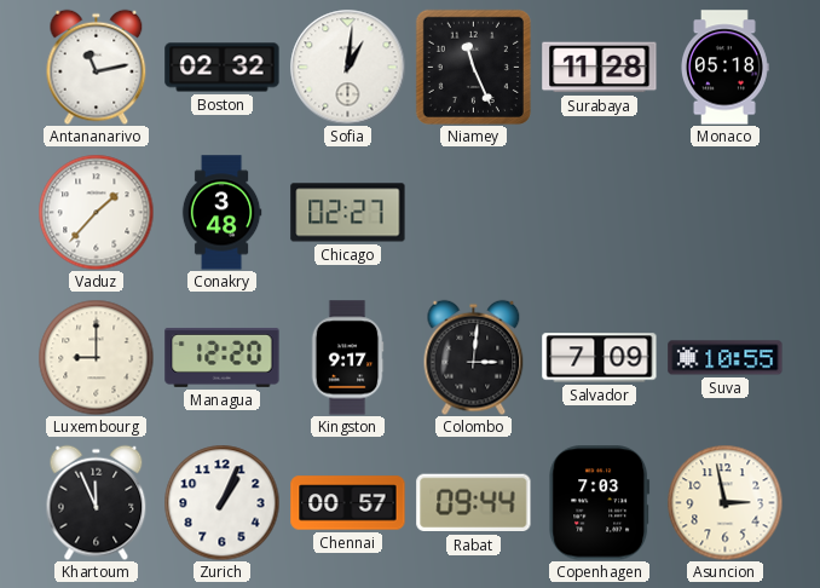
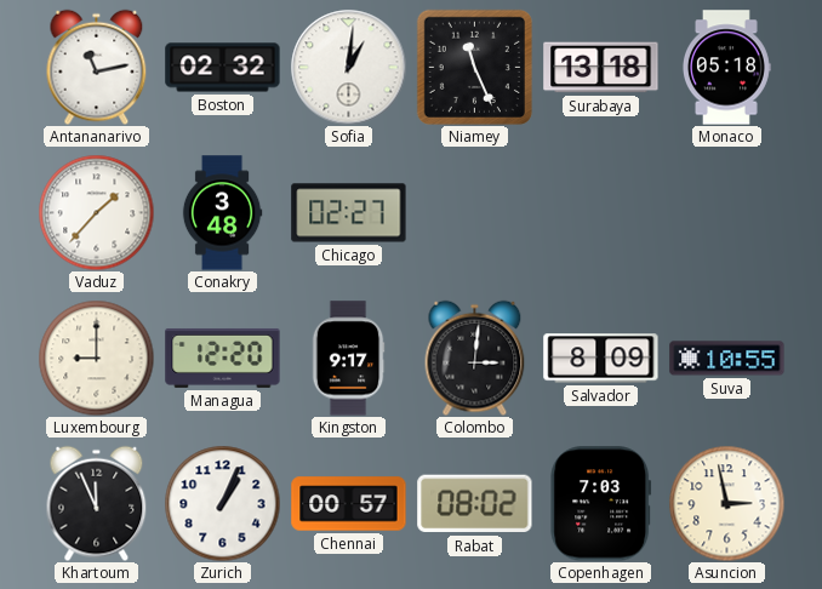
Surabaya: 11:28 -> 13:18 (601, 68)
Salvador: 7:09 -> 8:09 (601, 359)
Rabat: 09:44 -> 08:02 (475, 504)
